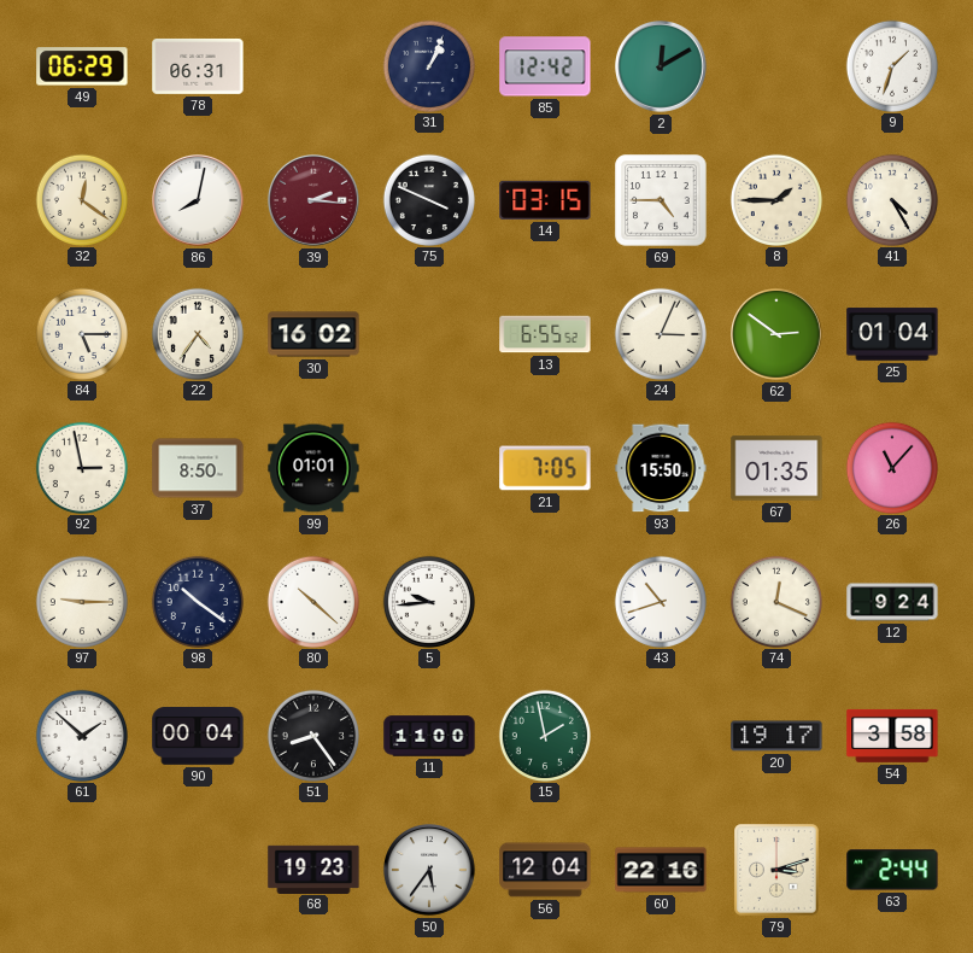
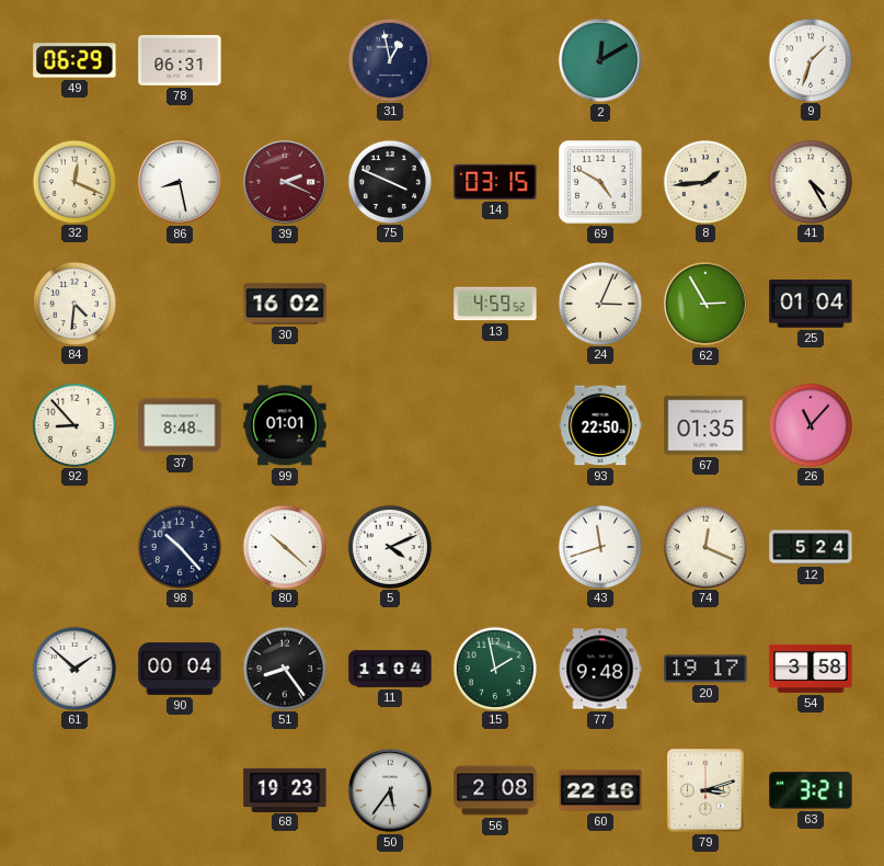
31: 1:04 -> 12:58 (389, 59)
85: 12:42 -> none (545, 66)
32: 12:21 -> 12:19 (73, 181)
86: 8:02 -> 8:28 (181, 183)
39: 2:16 -> 2:19 (286, 183)
69: 4:45 -> 4:50 (600, 182)
8: 1:45 -> 1:44 (704, 181)
84: 5:15 -> 4:31 (73, 303)
22: 4:36 -> none (197, 333)
13: 6:55 -> 4:59 (495, 304)
62: 2:51 -> 2:55 (707, 305)
92: 2:58 -> 8:53 (73, 424)
37: 8:50 -> 8:48 (180, 425)
21: 7:05 -> none (545, 468)
93: 15:50 -> 22:50 (600, 425)
97: 9:15 -> none (81, 601)
98: 10:21 -> 10:23 (179, 546)
5: 9:44 -> 4:11 (389, 546)
43: 10:42 -> 11:42 (599, 546)
12: 9:24 -> 5:24 (811, 547)
11: 11:00 -> 11:04 (390, 669)
77: none -> 9:48 (600, 669)
56: 12:04 -> 2:08 (495, 790)
63: 2:44 -> 3:21 (811, 790)
